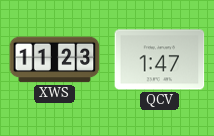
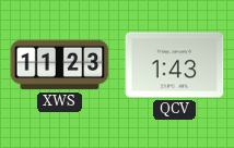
QCV: 1:47 -> 1:43 (175, 65)
